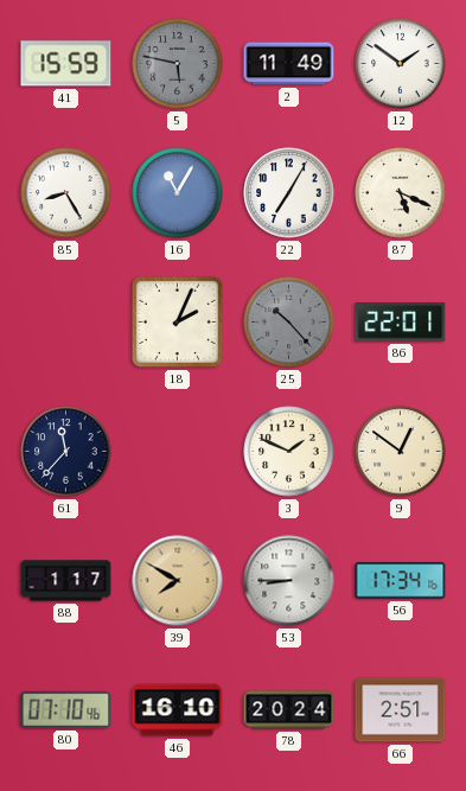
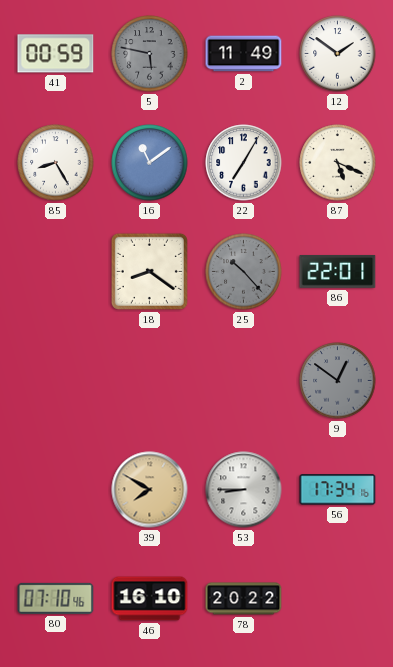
41: 15:59 -> 00:59 (56, 54)
16: 11:05 -> 11:09 (150, 163)
18: 2:04 -> 8:21 (149, 271)
61: 11:37 -> none (66, 452)
3: 1:49 -> none (289, 452)
9 dial: cream -> grey (338, 381)
88: 1:17 -> none (66, 581)
78: 20:24 -> 20:22 (244, 599)
66: 2:51 -> none (401, 710)
